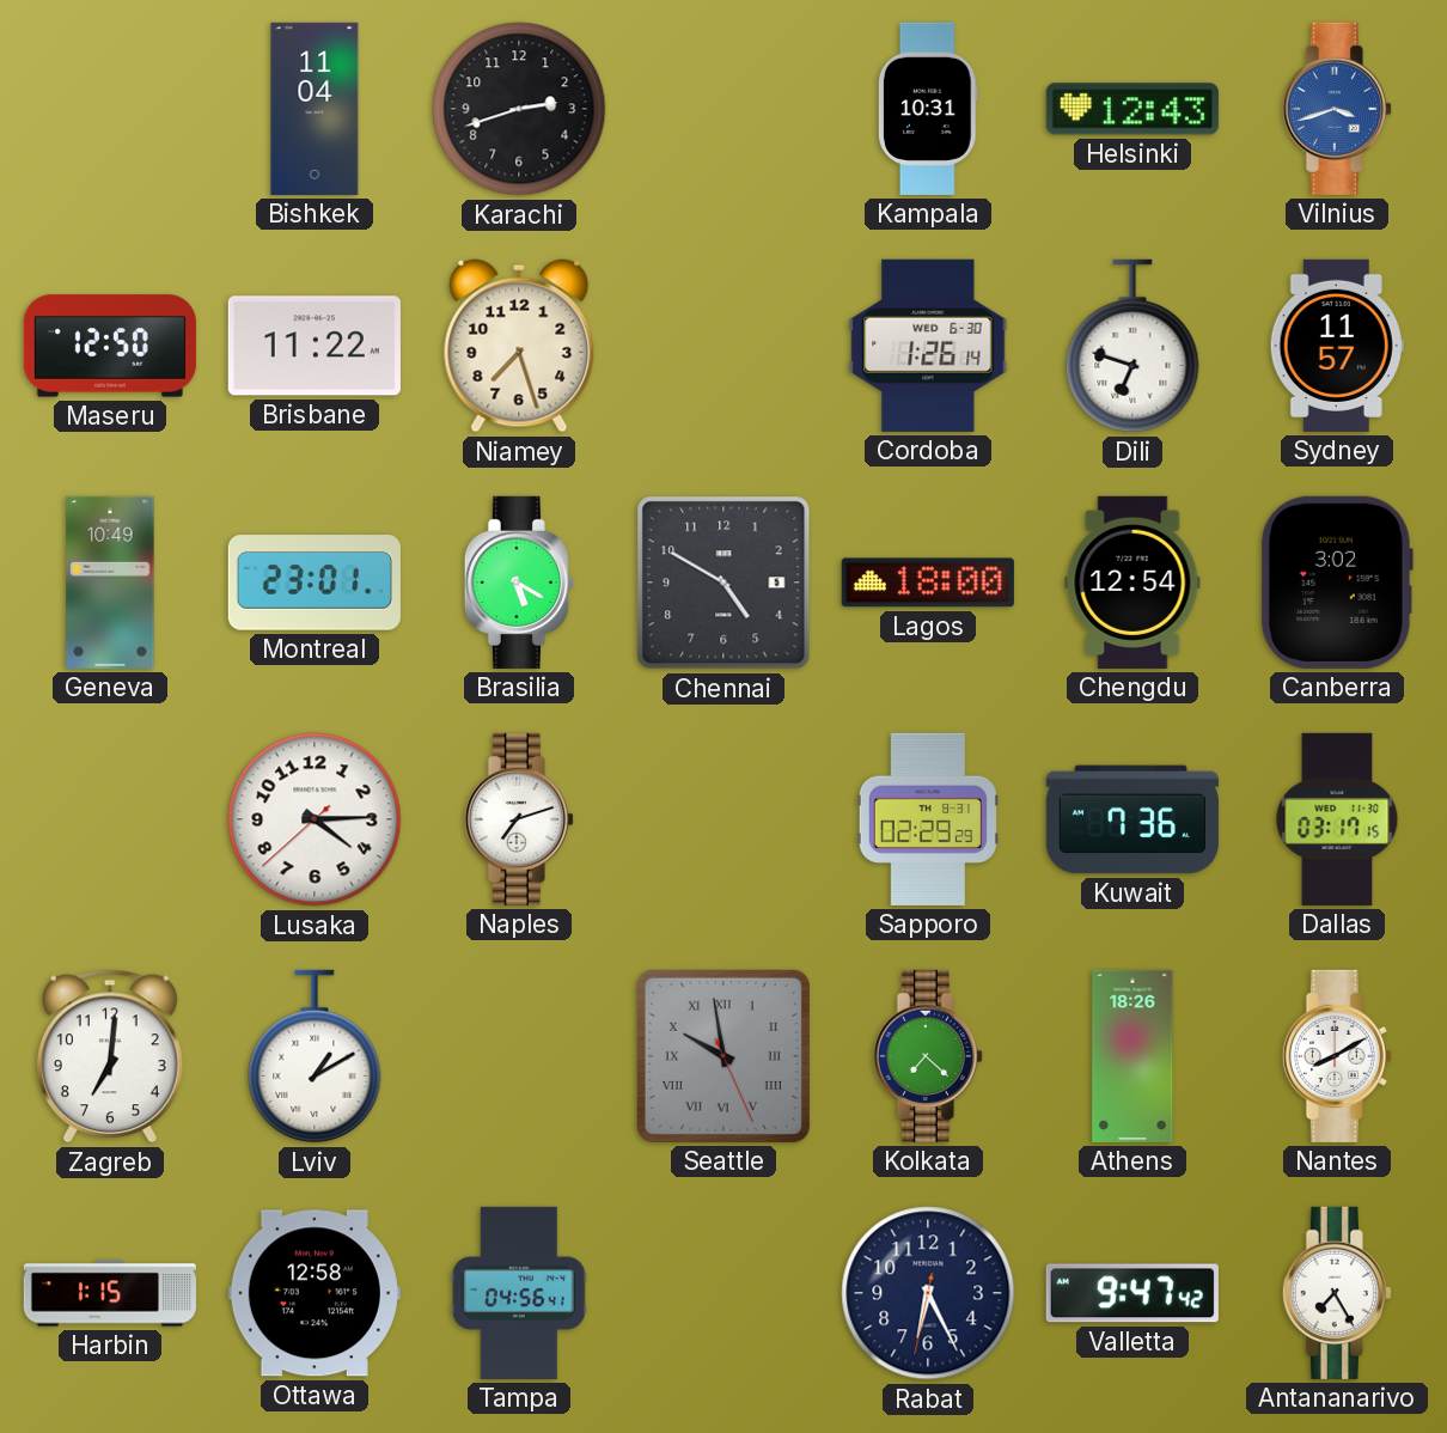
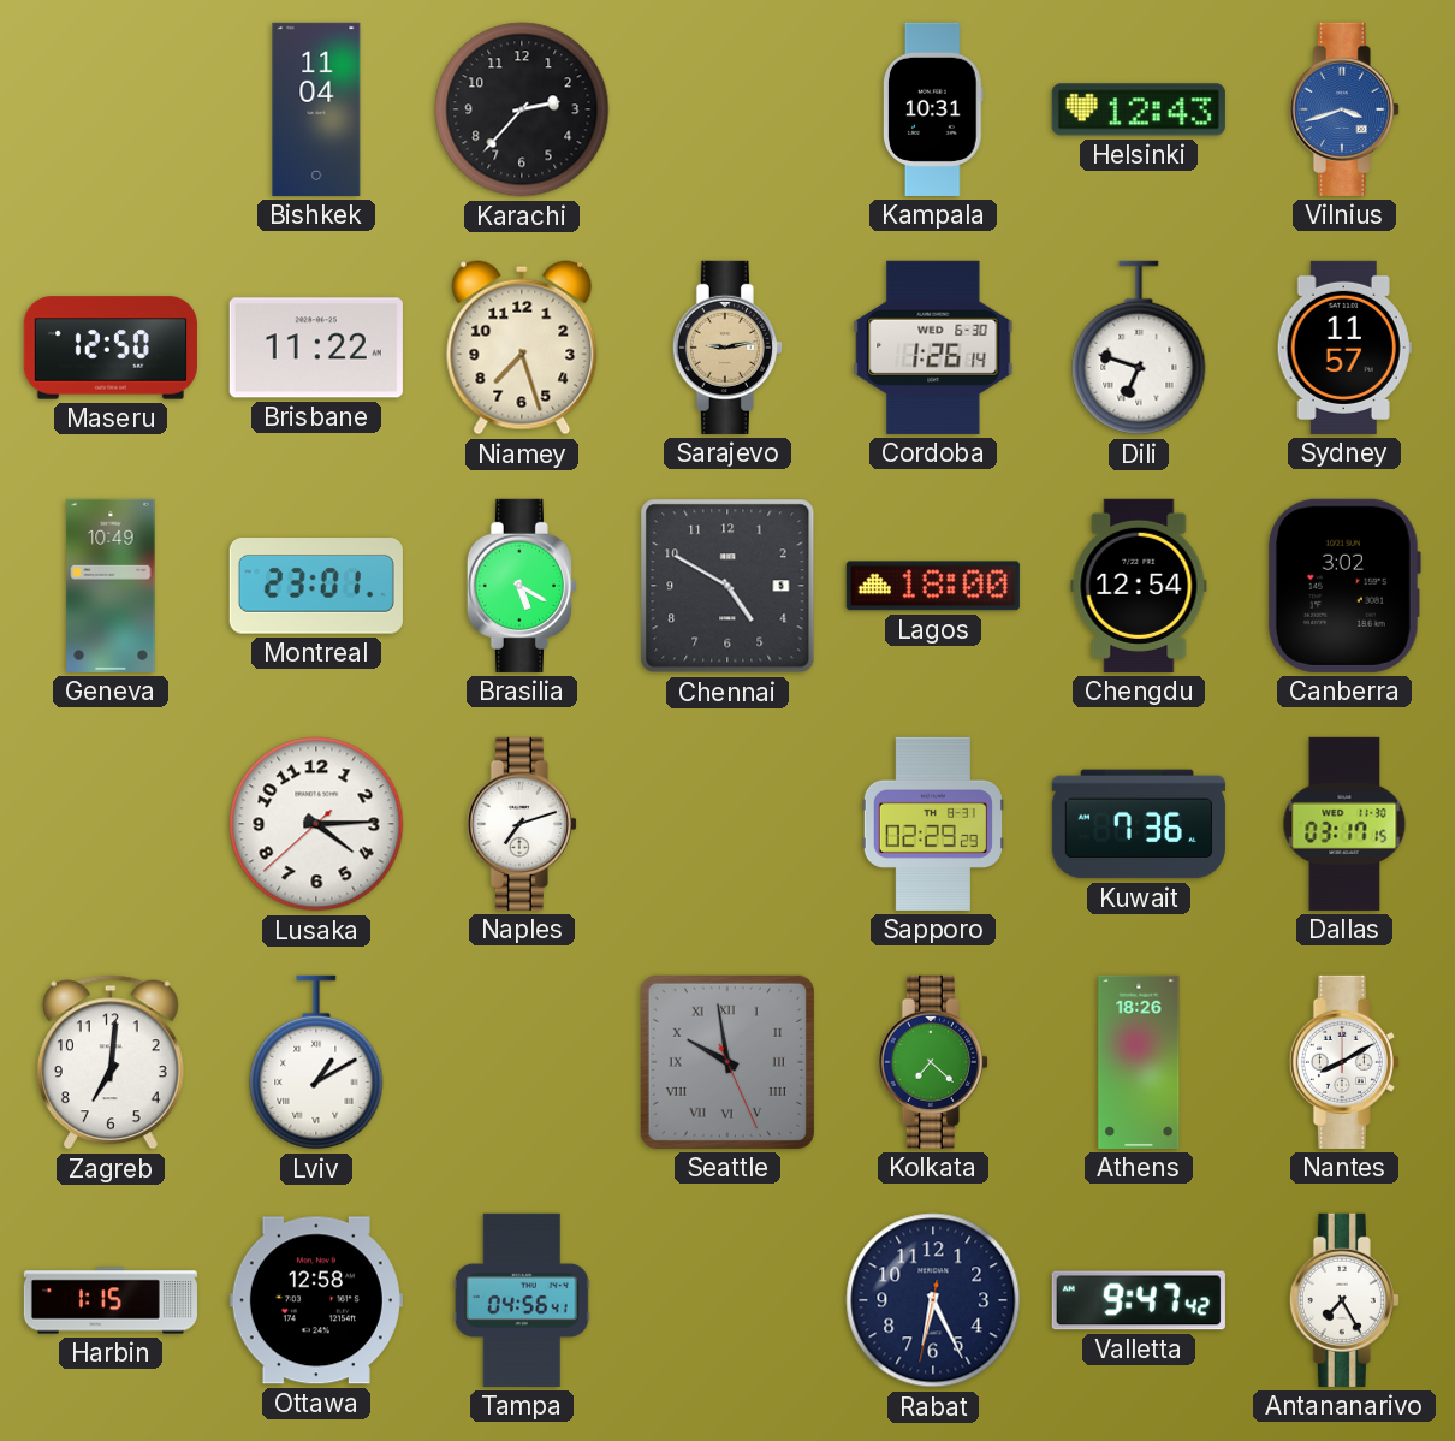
Karachi: 2:42 -> 2:37 (522, 109)
Sarajevo: none -> 9:13 (728, 348)
